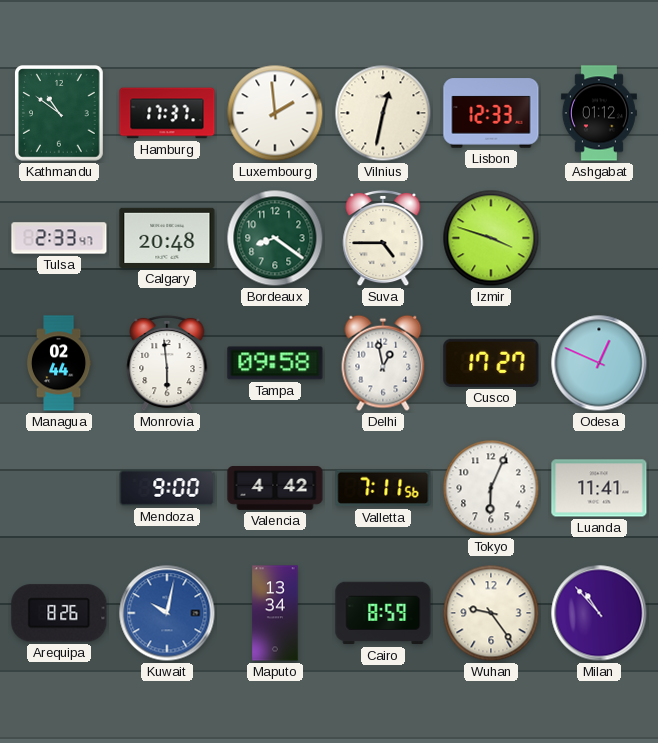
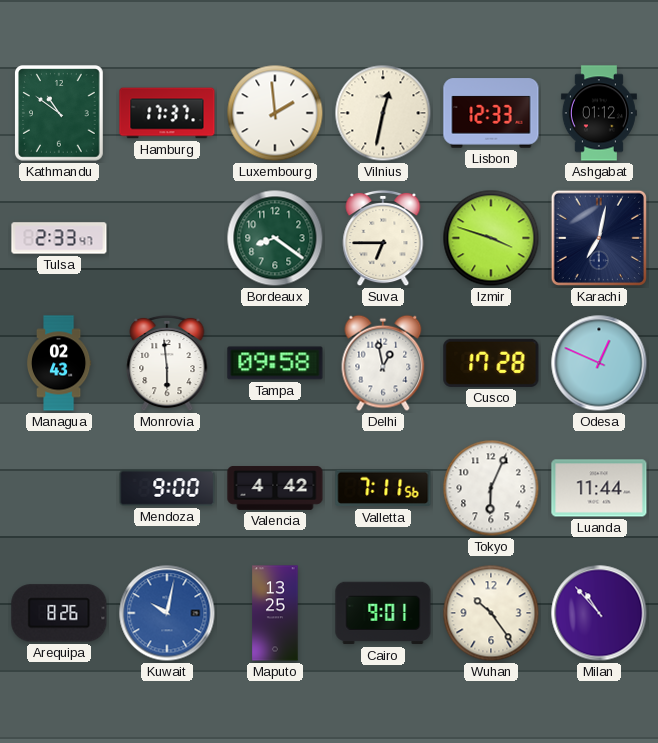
Calgary: 20:48 -> none (167, 238)
Suva: 4:45 -> 6:45 (383, 238)
Karachi: none -> 7:02 (599, 238)
Managua: 02:44 -> 02:43 (59, 363)
Cusco: 17:27 -> 17:28 (491, 363)
Luanda: 11:41 -> 11:44 (599, 488)
Maputo: 13:34 -> 13:25 (275, 613)
Cairo: 8:59 -> 9:01 (383, 613)
Wuhan: 9:24 -> 10:24 (491, 613)
